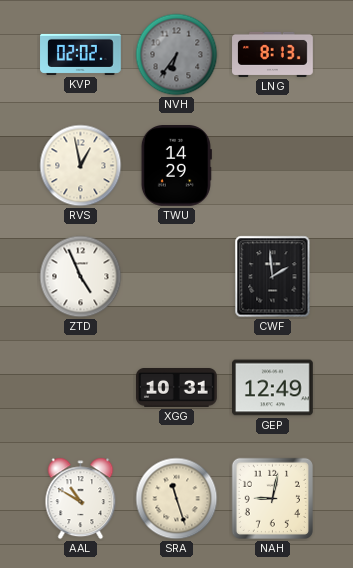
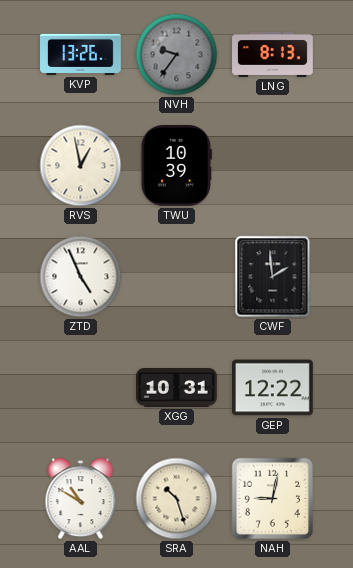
KVP: 02:02 -> 13:26 (81, 54)
NVH: 6:36 -> 9:36 (177, 55)
TWU: 14:29 -> 10:39 (176, 166)
GEP: 12:49 -> 12:22 (273, 388)
SRA: 11:27 -> 10:27 (177, 499)
